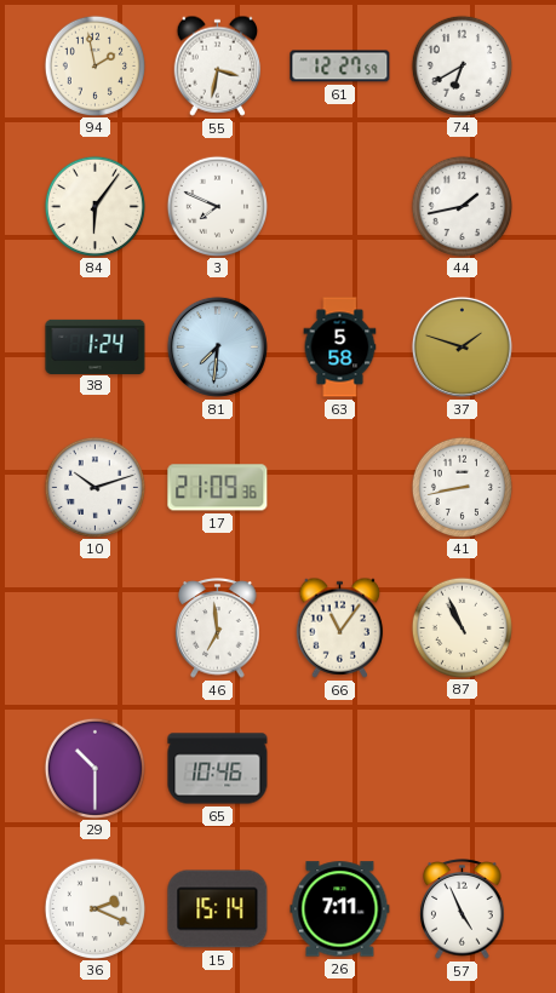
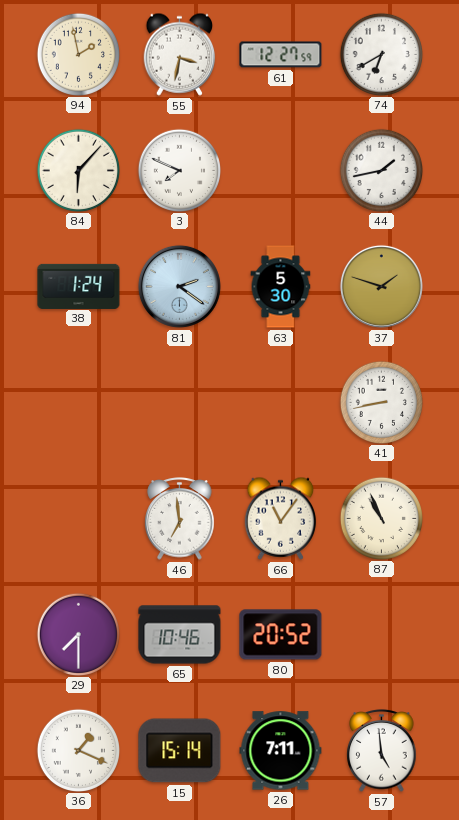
84: 6:06 -> 6:07 (78, 170)
81: 7:31 -> 2:21 (179, 286)
63: 5:58 -> 5:30 (281, 287)
10: 10:12 -> none (94, 487)
17: 21:09 -> none (218, 488)
29: 10:30 -> 7:30 (78, 634)
80: none -> 20:52 (281, 635)
36: 2:19 -> 1:19 (78, 750)
57: 4:56 -> 4:59 (382, 751)
